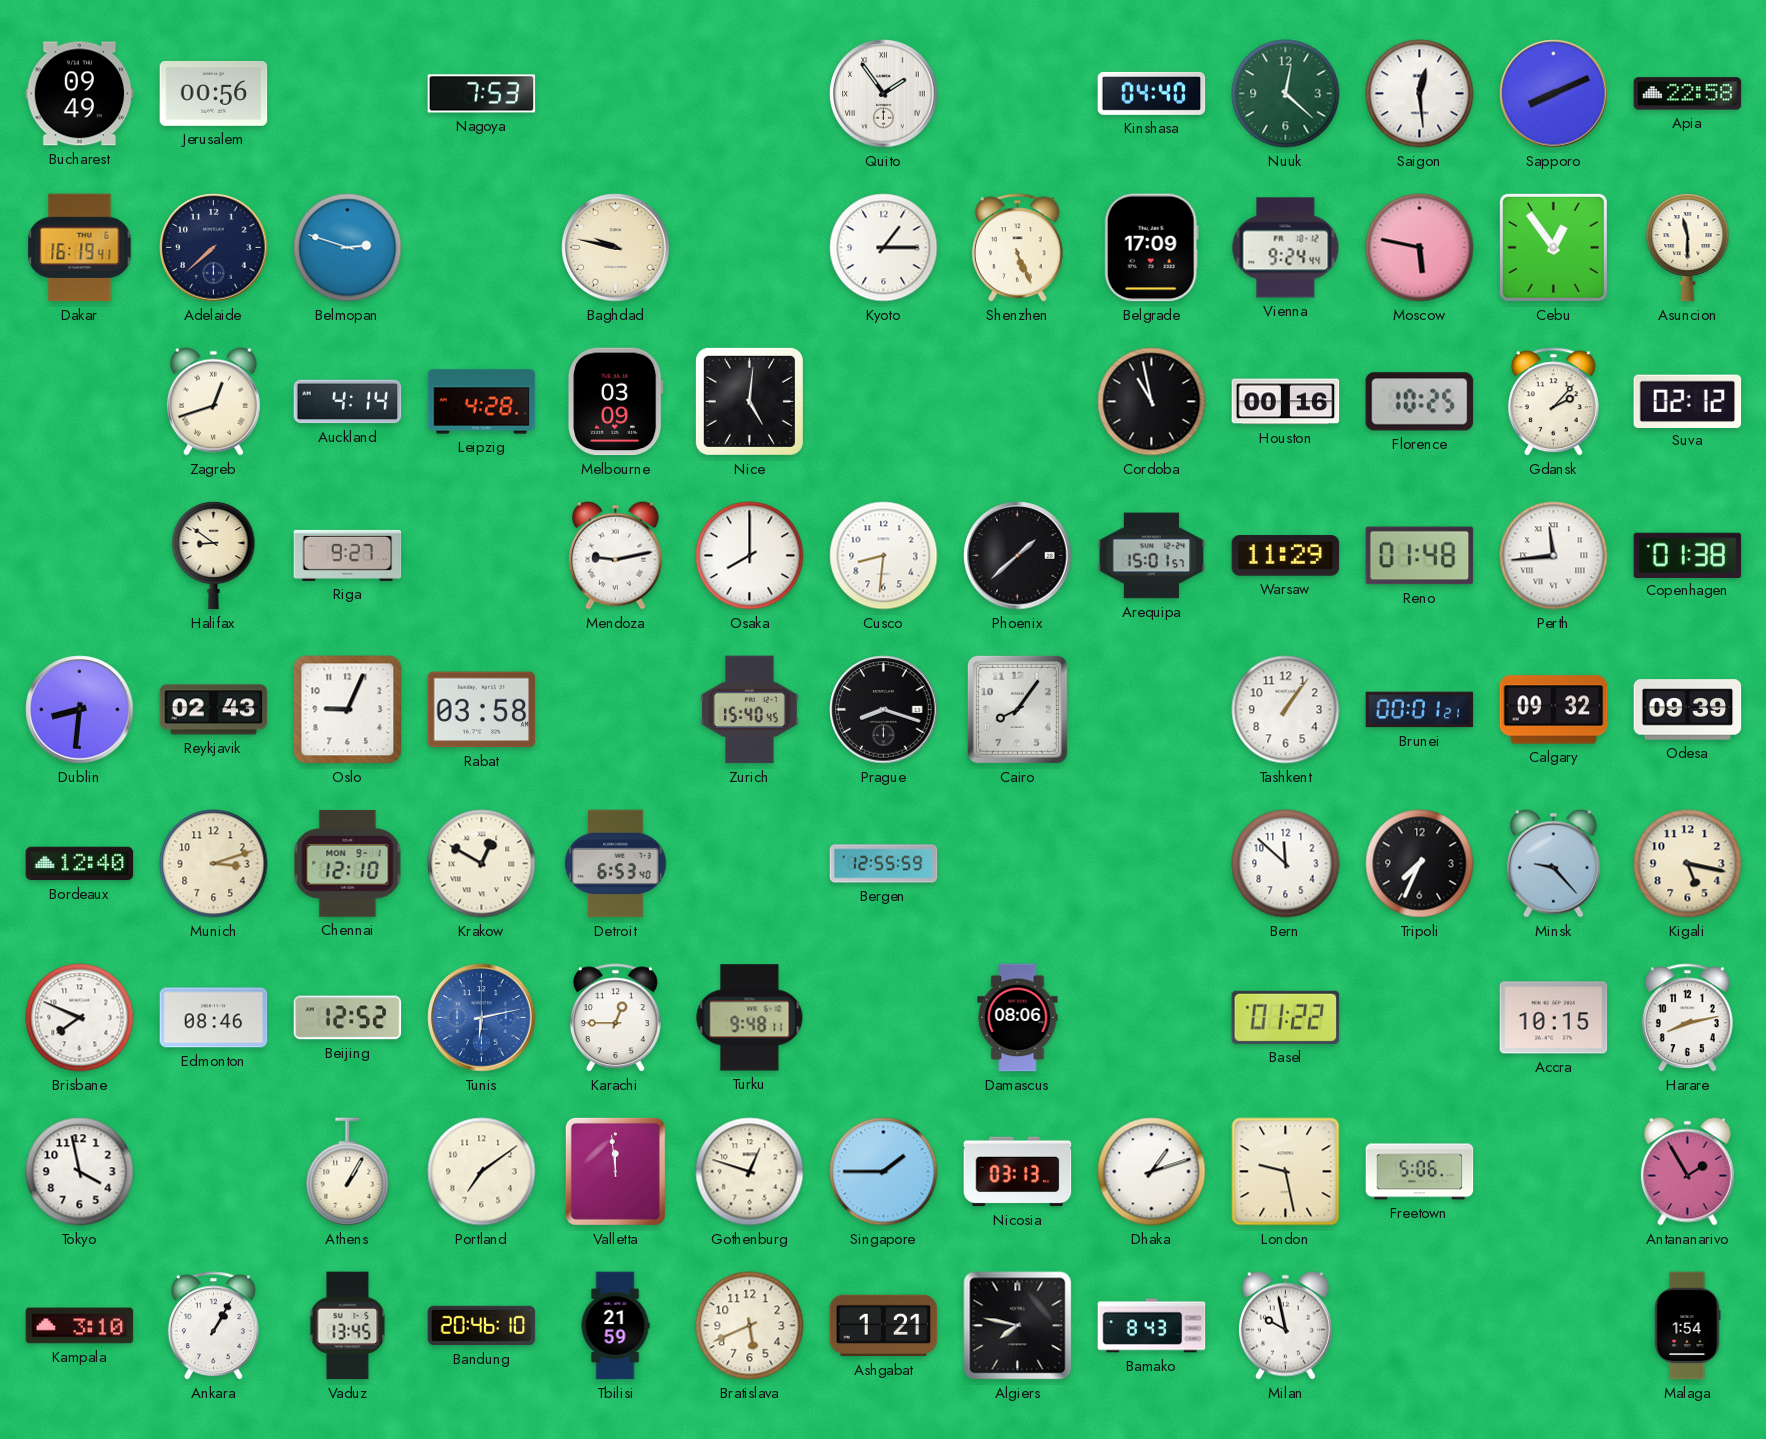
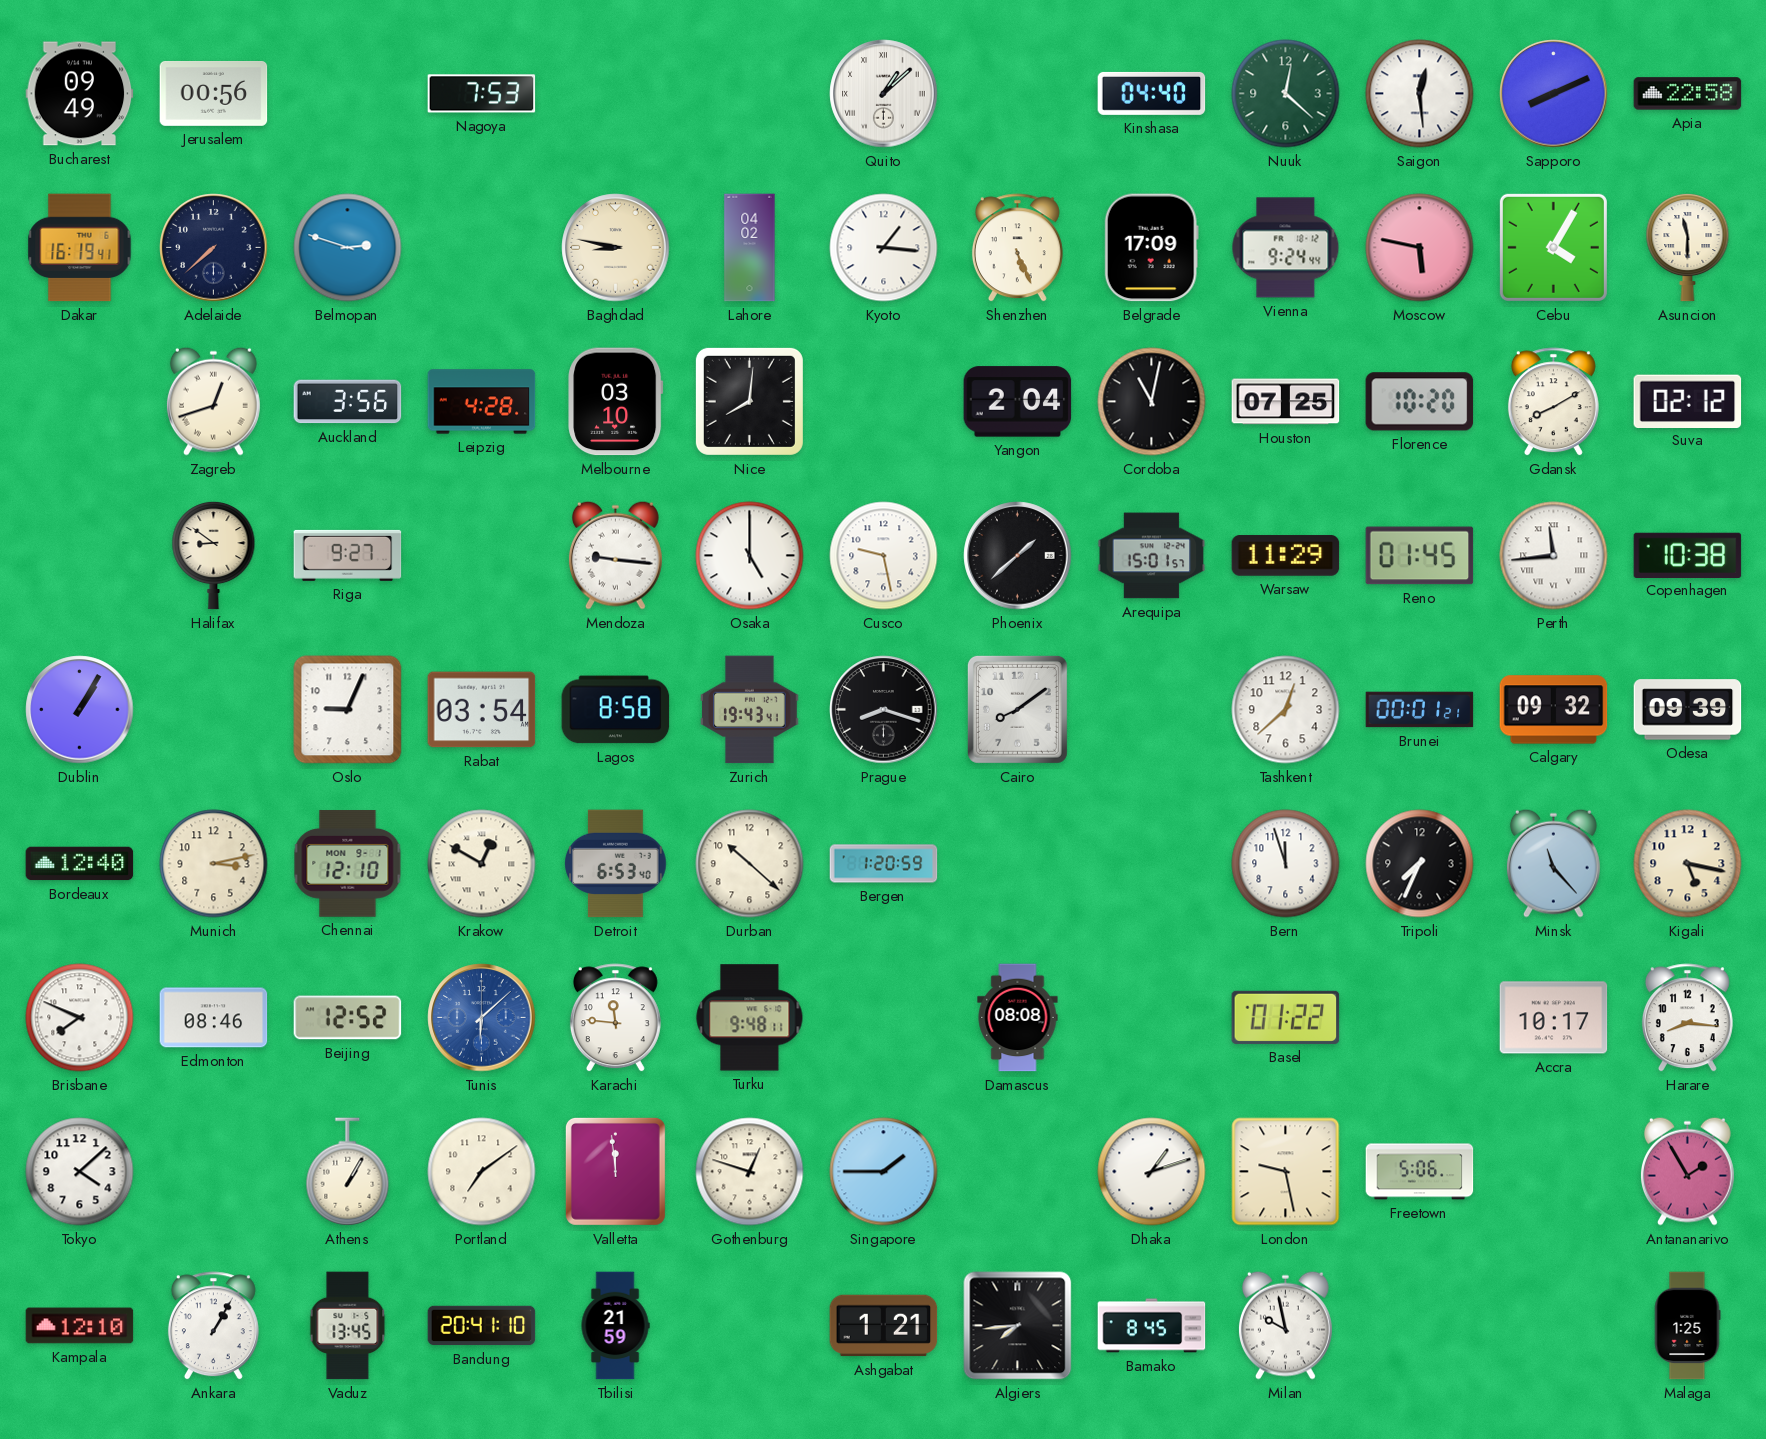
Quito: 1:54 -> 1:08 (884, 94)
Baghdad: 9:47 -> 8:47 (616, 248)
Lahore: none -> 04:02 (750, 248)
Kyoto: 1:15 -> 1:16 (884, 248)
Cebu: 12:54 -> 4:05 (1553, 247)
Auckland: 4:14 -> 3:56 (348, 402)
Melbourne: 03:09 -> 03:10 (616, 402)
Nice: 5:01 -> 8:01 (749, 401)
Yangon: none -> 2:04 (1018, 402)
Cordoba: 10:58 -> 11:02 (1152, 402)
Houston: 00:16 -> 07:25 (1286, 402)
Florence: 10:25 -> 10:20 (1420, 402)
Gdansk: 2:07 -> 8:10 (1553, 402)
Mendoza: 9:13 -> 9:16 (615, 555)
Osaka: 8:00 -> 5:00 (750, 556)
Cusco: 8:31 -> 9:28 (884, 556)
Reno: 01:48 -> 01:45 (1420, 556)
Copenhagen: 01:38 -> 10:38 (1688, 555)
Dublin: 8:31 -> 1:05 (80, 710)
Reykjavik: 02:43 -> none (214, 710)
Rabat: 03:58 -> 03:54 (482, 710)
Lagos: none -> 8:58 (616, 710)
Zurich: 15:40 -> 19:43 (750, 710)
Cairo: 8:06 -> 8:09 (1017, 709)
Tashkent: 1:06 -> 12:38 (1286, 710)
Munich: 3:12 -> 3:13 (214, 864)
Durban: none -> 10:22 (750, 864)
Bergen: 12:55 -> 1:20 (884, 864)
Bern: 11:52 -> 11:57 (1286, 864)
Minsk: 9:23 -> 11:23 (1553, 863)
Tunis: 6:13 -> 6:08 (482, 1018)
Karachi: 12:45 -> 11:46 (615, 1018)
Damascus: 08:06 -> 08:08 (1018, 1018)
Accra: 10:15 -> 10:17 (1554, 1018)
Harare: 8:13 -> 8:16 (1687, 1018)
Tokyo: 3:58 -> 4:08 (80, 1172)
Nicosia: 03:13 -> none (1018, 1172)
Kampala: 3:10 -> 12:10 (80, 1326)
Bandung: 20:46 -> 20:41 (482, 1326)
Bratislava: 5:41 -> none (750, 1326)
Algiers: 7:47 -> 7:44 (1018, 1326)
Bamako: 8:43 -> 8:45 (1152, 1326)
Malaga: 1:54 -> 1:25 (1687, 1326)
